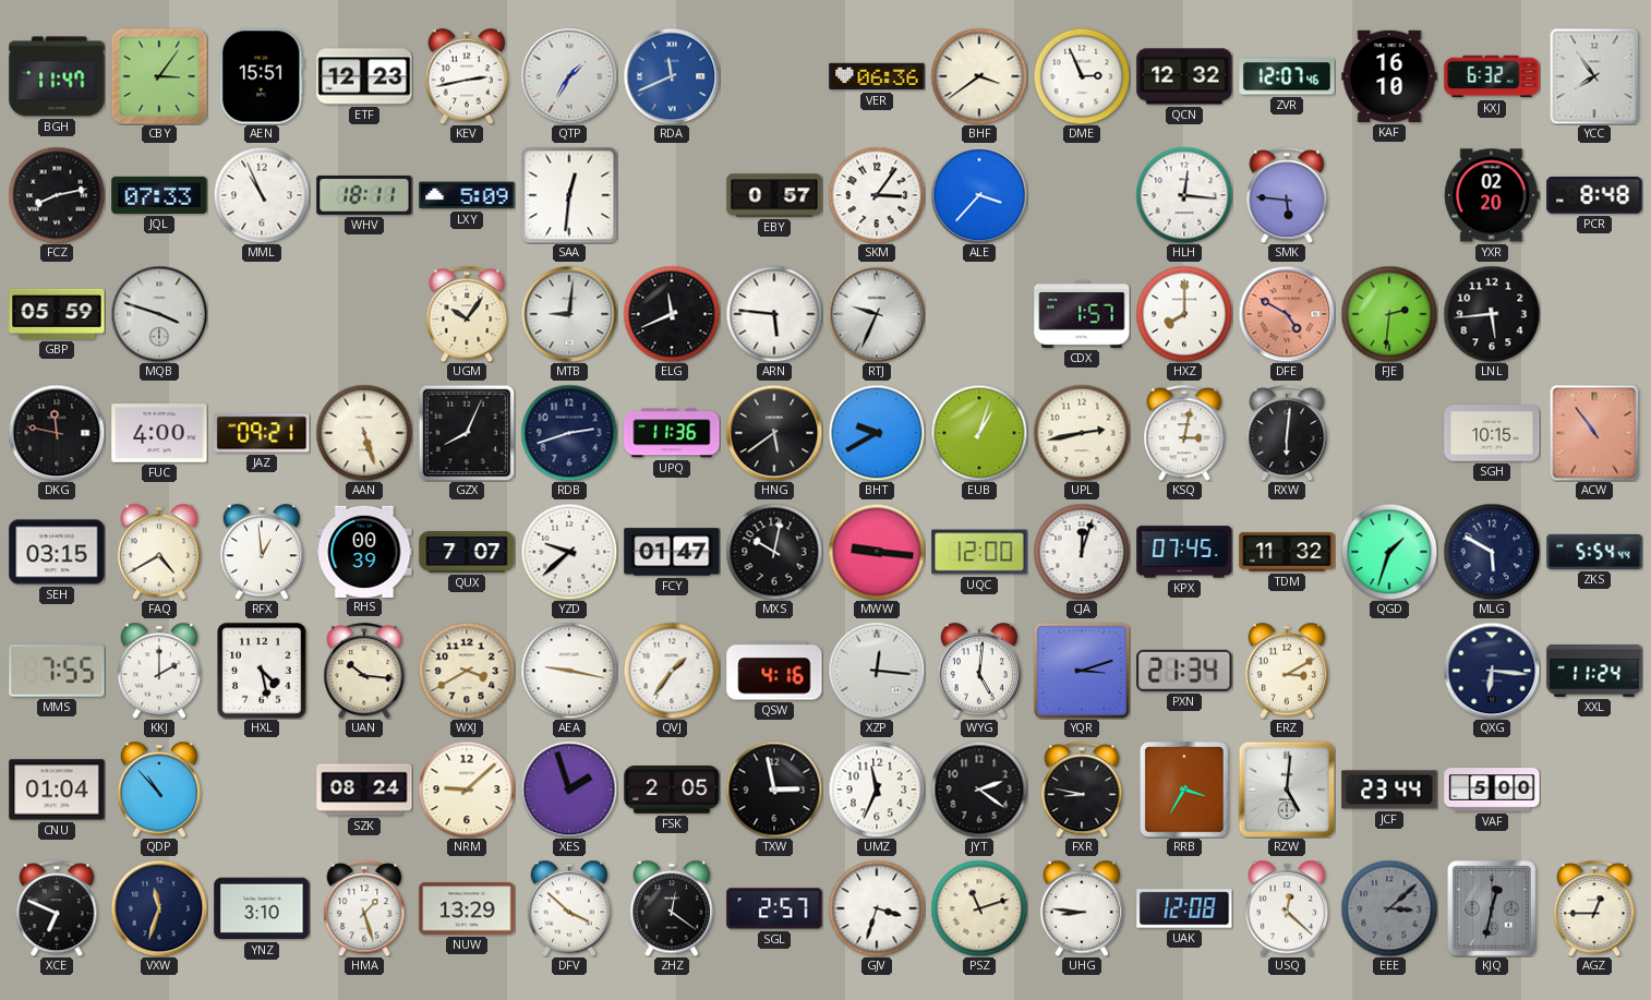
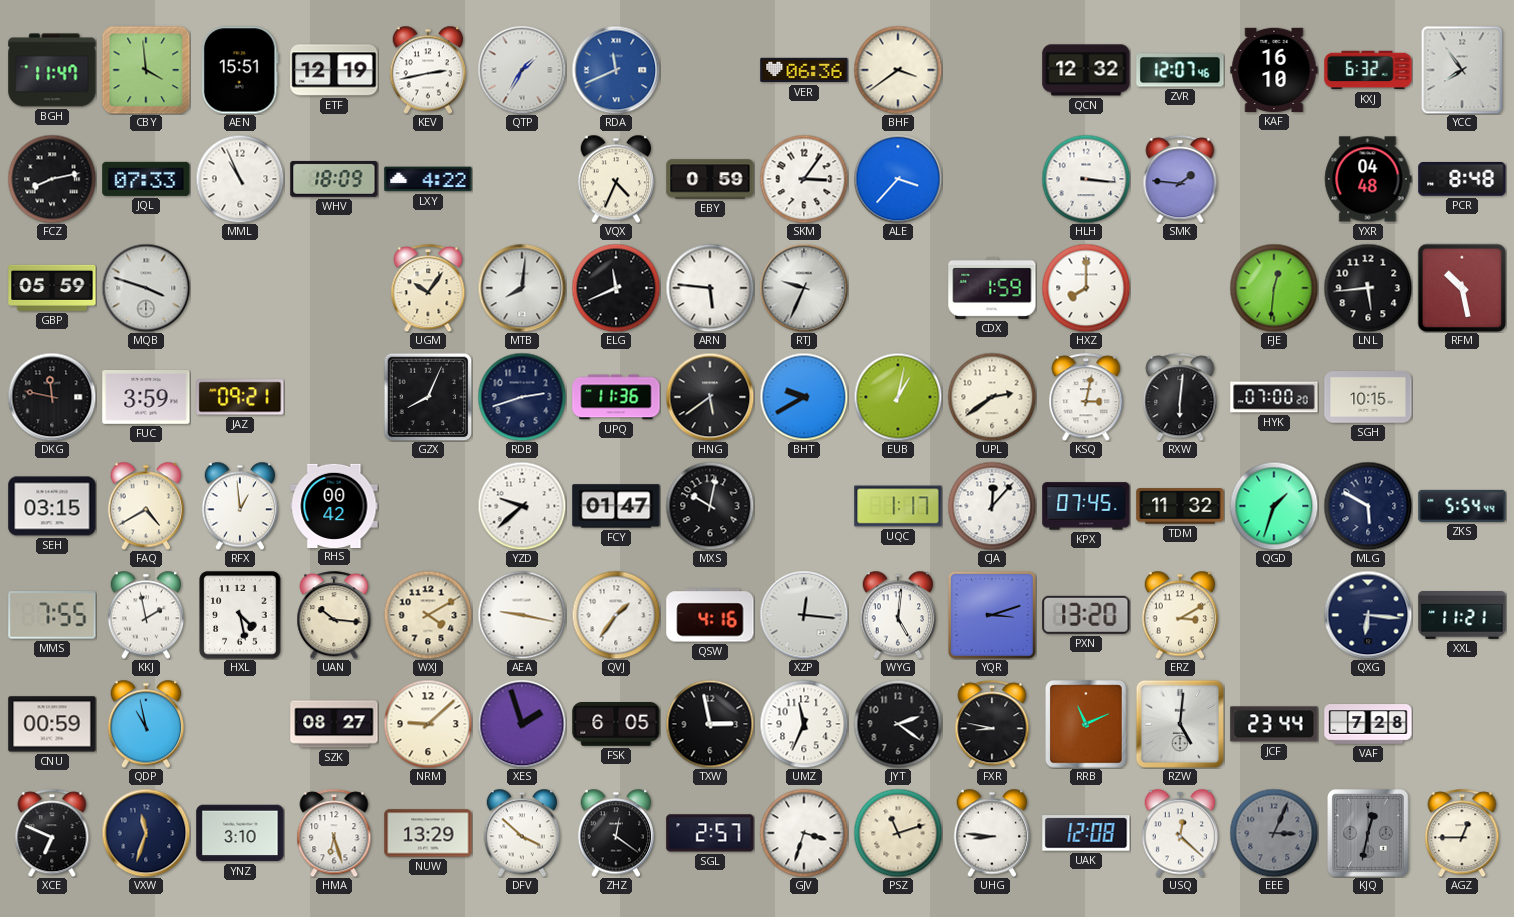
CBY: 3:06 -> 3:59 (146, 70)
ETF: 12:23 -> 12:19 (334, 70)
DME: 2:56 -> none (1082, 76)
WHV: 18:11 -> 18:09 (334, 179)
LXY: 5:09 -> 4:22 (428, 179)
SAA: 12:31 -> none (569, 195)
VQX: none -> 4:34 (616, 179)
EBY: 0:57 -> 0:59 (710, 179)
HLH: 12:16 -> 3:16 (1086, 179)
SMK: 5:46 -> 1:46 (1180, 179)
YXR: 02:20 -> 04:48 (1368, 179)
MTB: 9:01 -> 8:01 (522, 288)
CDX: 1:57 -> 1:59 (992, 288)
DFE: 4:50 -> none (1287, 314)
FJE: 2:31 -> 12:31 (1274, 288)
RFM: none -> 10:28 (1462, 288)
FUC: 4:00 -> 3:59 (146, 398)
AAN: 5:27 -> none (364, 433)
EUB: 1:03 -> 1:02 (898, 397)
UPL: 2:43 -> 2:39 (992, 397)
HYK: none -> 07:00 (1274, 397)
ACW: 10:54 -> none (1594, 433)
RHS: 00:39 -> 00:42 (334, 505)
QUX: 7:07 -> none (467, 552)
MWW: 9:16 -> none (877, 552)
UQC: 12:00 -> 1:17 (898, 506)
CJA: 12:03 -> 12:07 (992, 506)
KKJ: 2:00 -> 1:58 (146, 615)
WXJ: 3:40 -> 4:10 (428, 615)
PXN: 21:34 -> 13:20 (1086, 615)
XXL: 11:24 -> 11:21 (1462, 616)
CNU: 01:04 -> 00:59 (52, 724)
QDP: 10:53 -> 10:58 (146, 724)
SZK: 08:24 -> 08:27 (334, 724)
FSK: 2:05 -> 6:05 (616, 725)
RRB: 3:35 -> 11:11 (1086, 724)
VAF: 5:00 -> 7:28 (1368, 724)
HMA: 1:27 -> 6:27 (334, 833)
EEE: 3:08 -> 3:04 (1274, 833)
